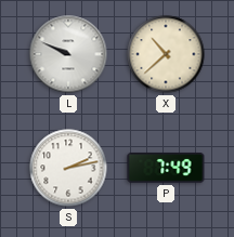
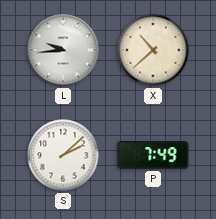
L: 9:49 -> 9:44 (63, 50)
S: 2:13 -> 2:08 (63, 155)
